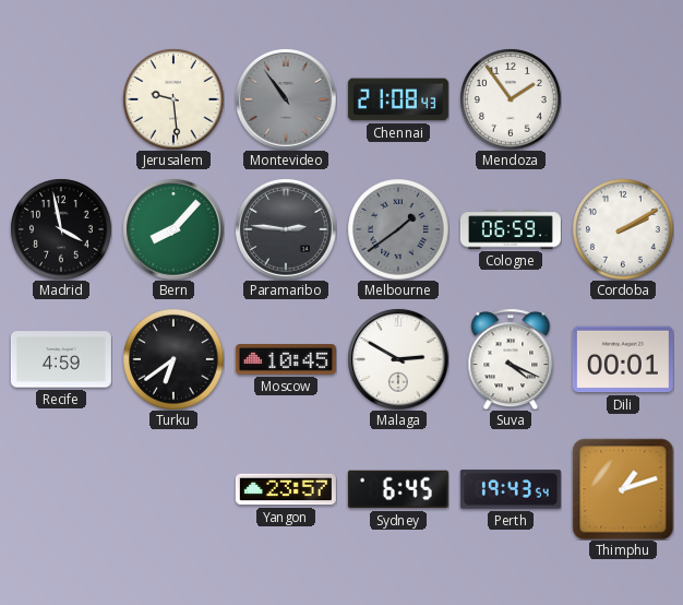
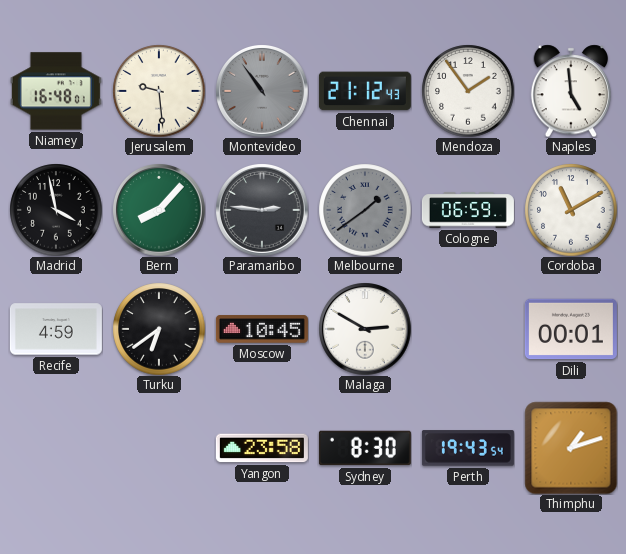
Niamey: none -> 16:48 (56, 91)
Chennai: 21:08 -> 21:12 (365, 91)
Naples: none -> 4:59 (571, 91)
Cordoba: 2:10 -> 11:10 (571, 210)
Suva: 4:19 -> none (511, 359)
Yangon: 23:57 -> 23:58 (262, 448)
Sydney: 6:45 -> 8:30 (365, 448)
